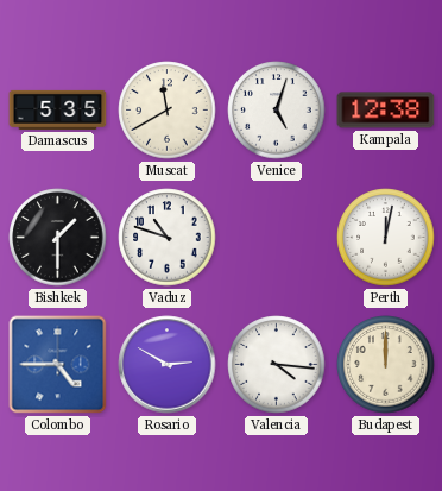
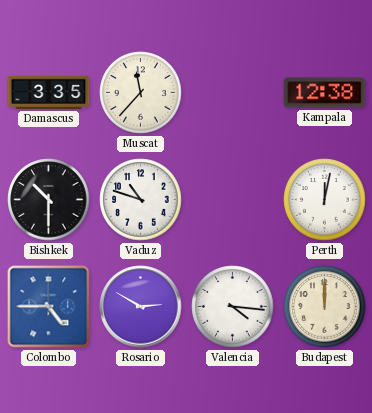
Damascus: 5:35 -> 3:35 (49, 92)
Muscat: 11:40 -> 11:37 (141, 93)
Venice: 5:03 -> none (277, 111)
Bishkek: 1:30 -> 10:30 (49, 200)
